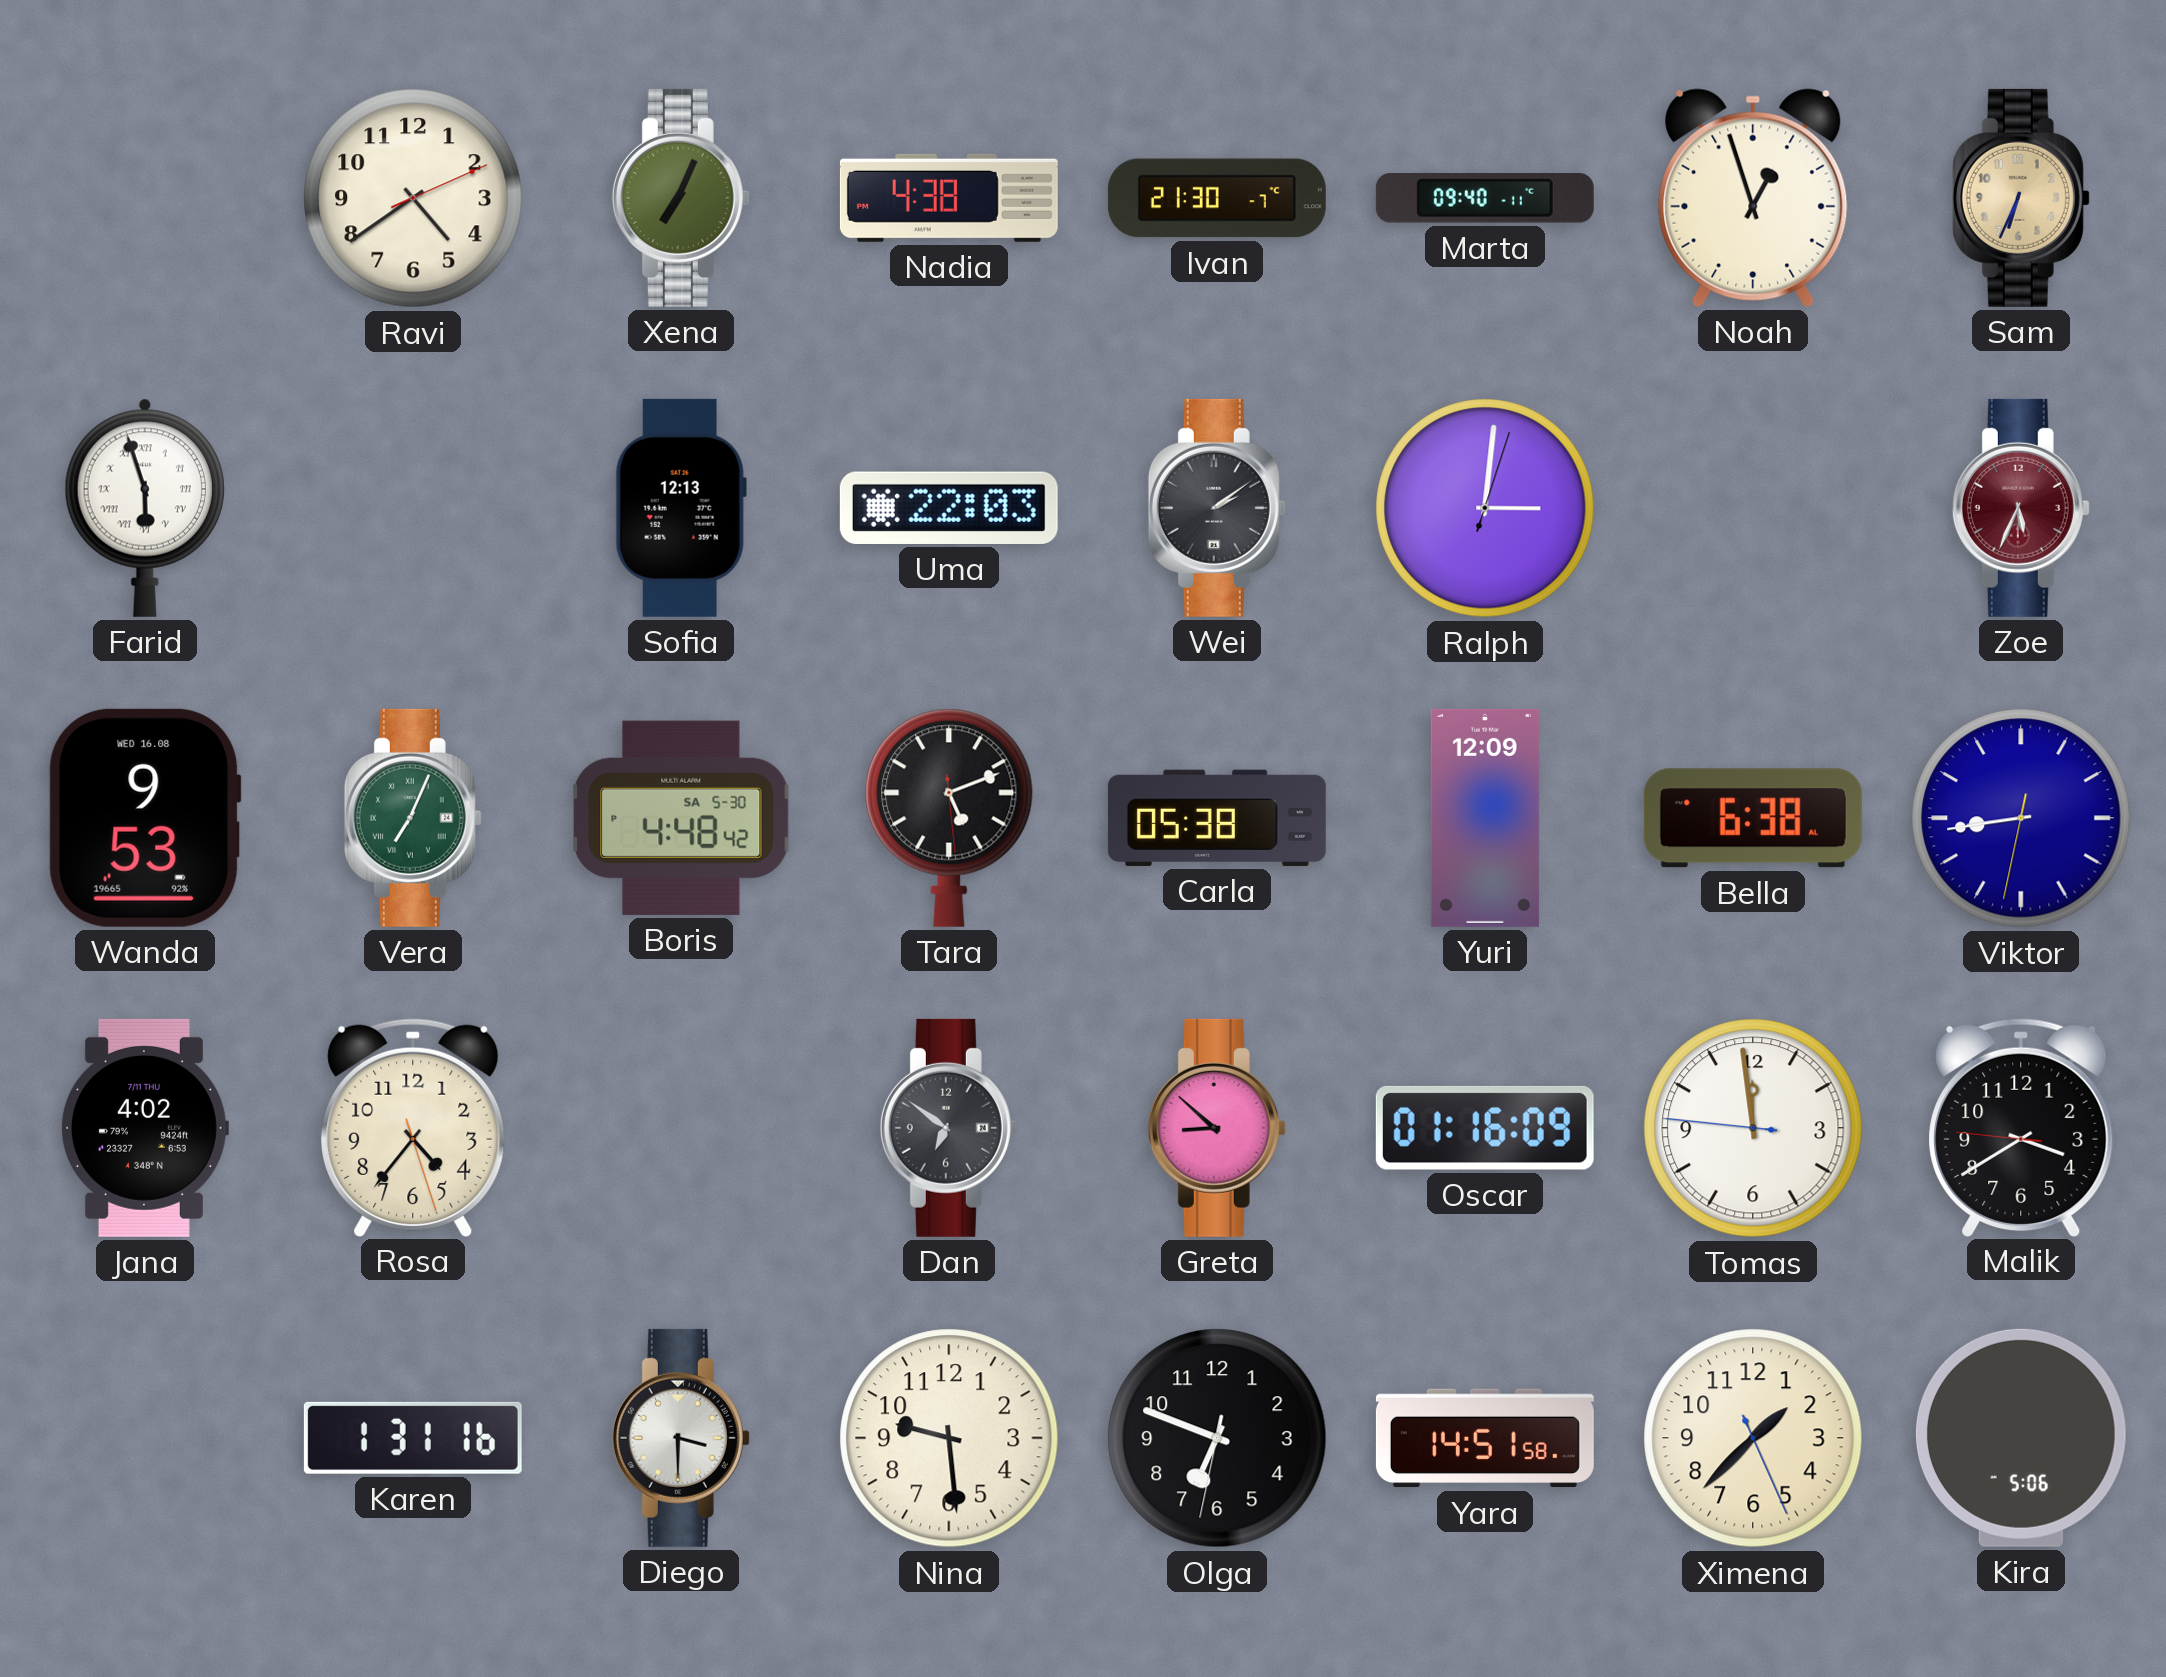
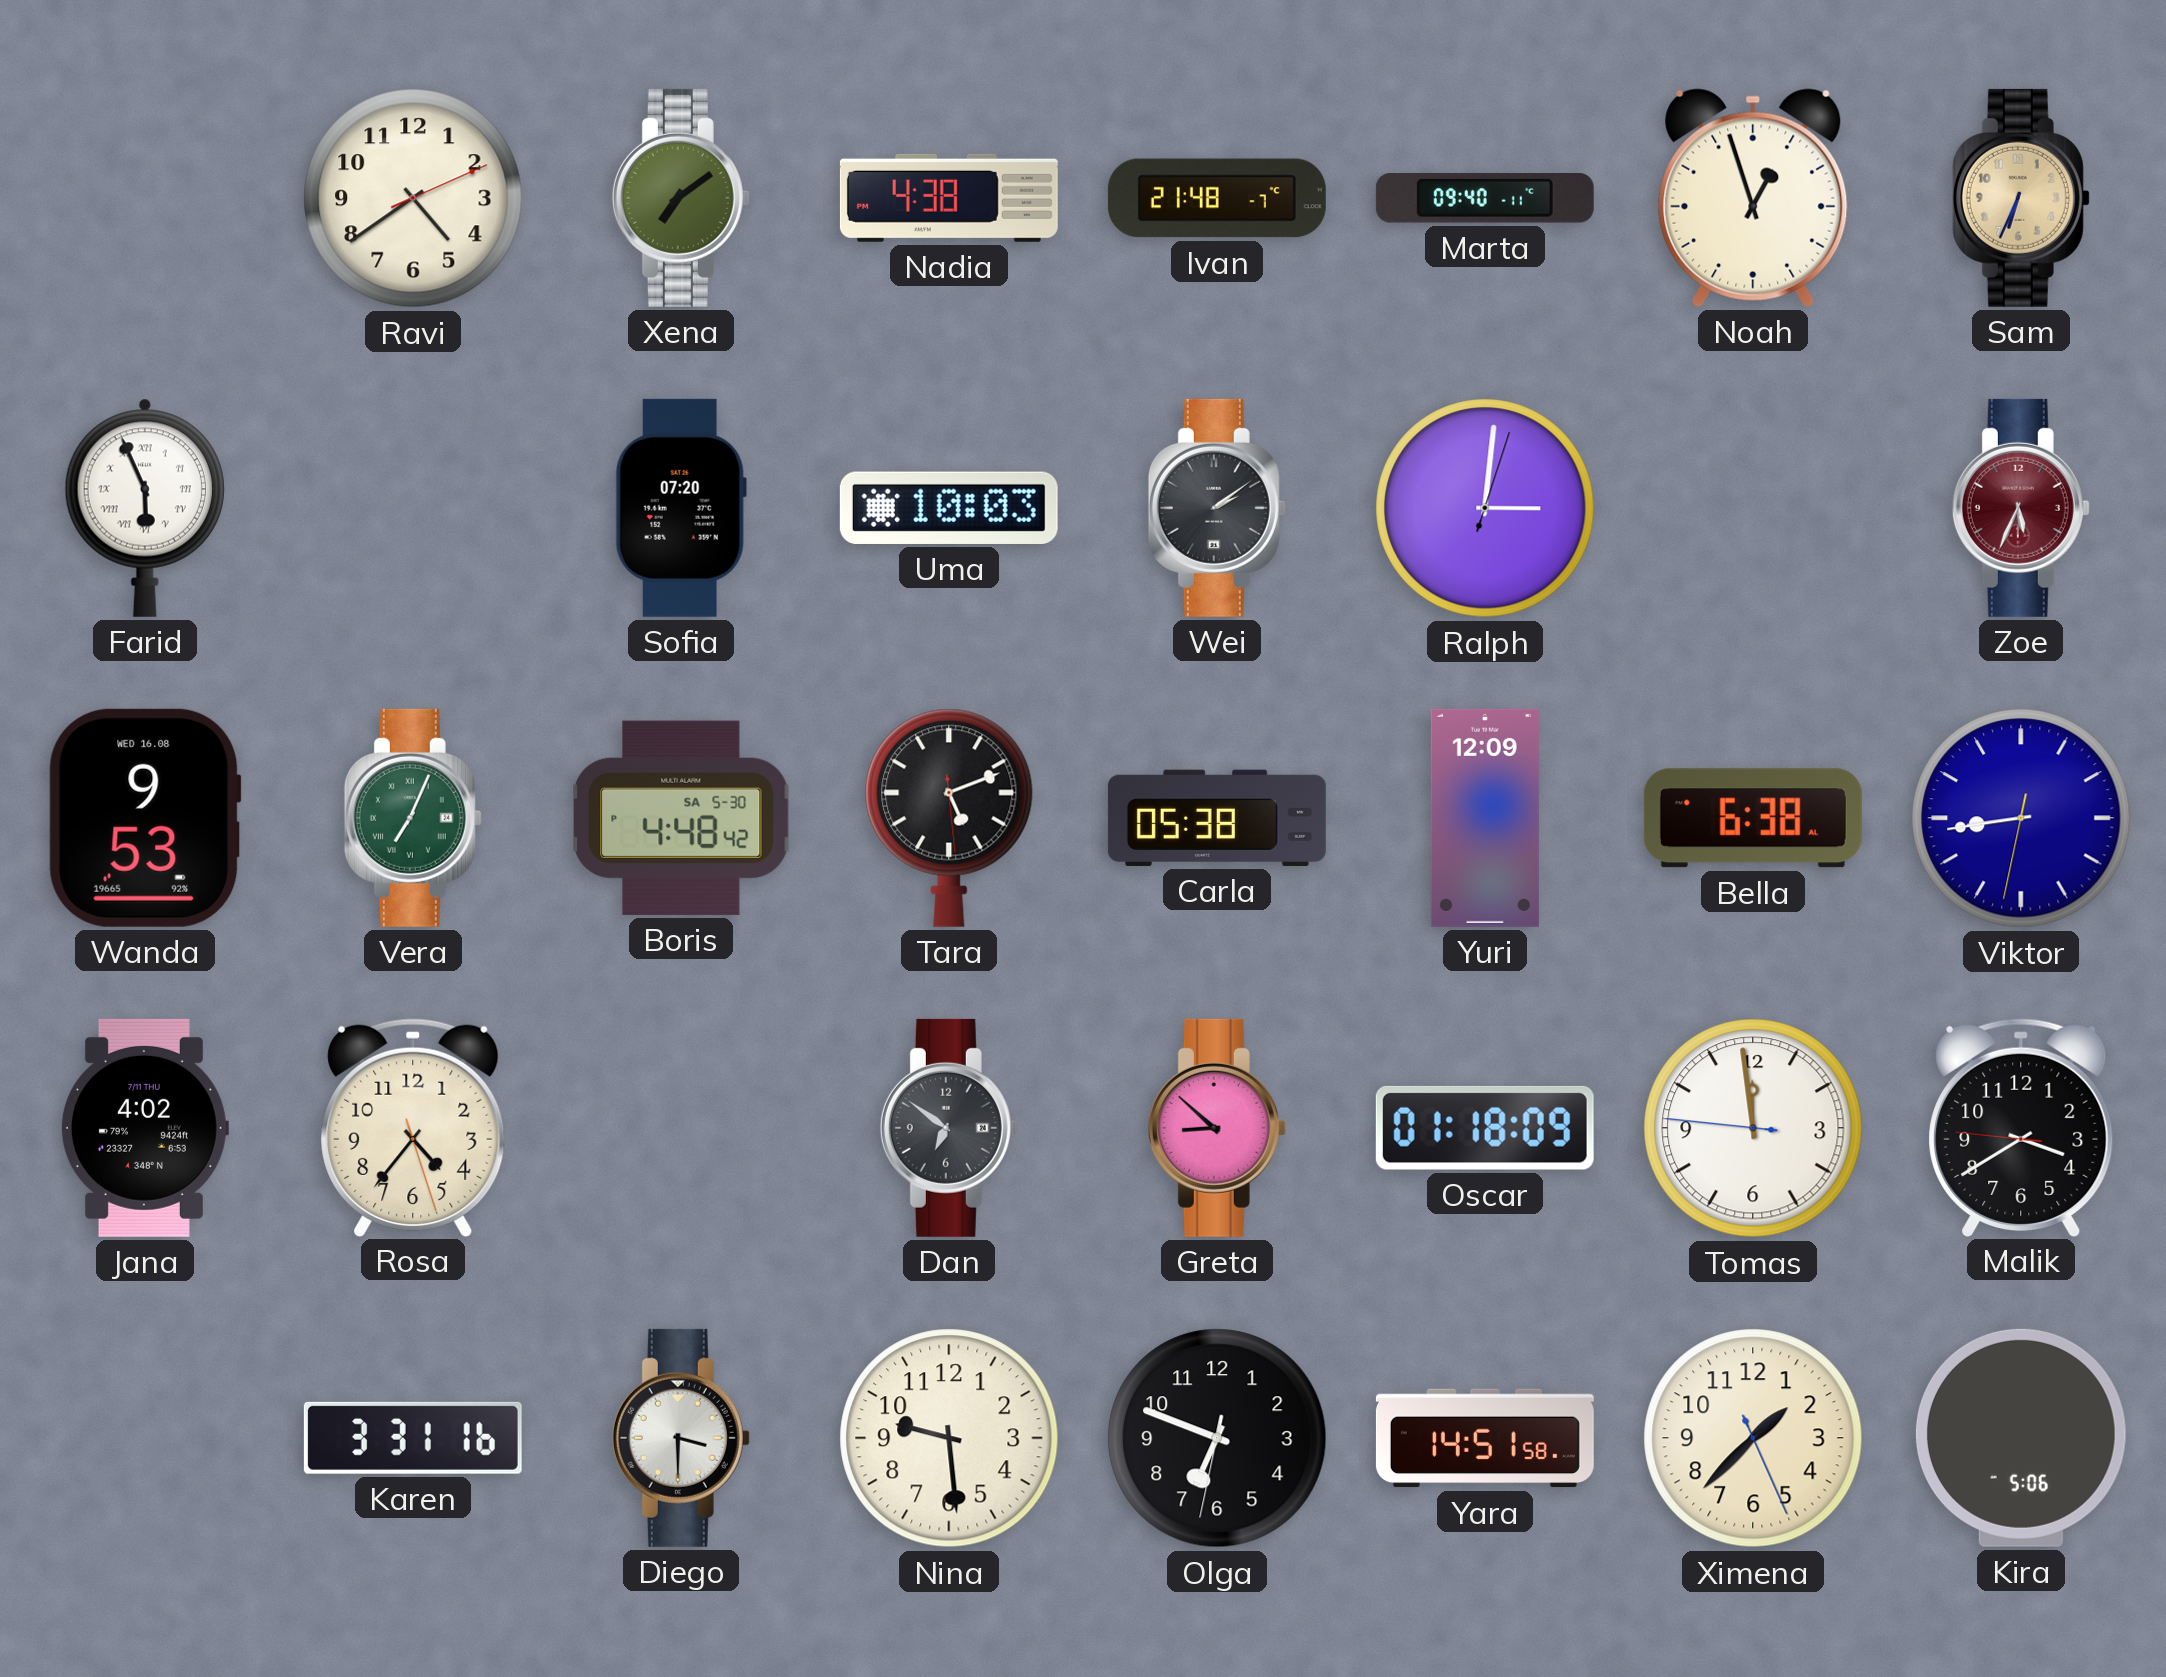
Xena: 7:04 -> 7:09 (681, 198)
Ivan: 21:30 -> 21:48 (1217, 198)
Farid: 5:57 -> 5:56 (145, 508)
Sofia: 12:13 -> 07:20 (681, 508)
Uma: 22:03 -> 10:03 (949, 508)
Oscar: 01:16 -> 01:18 (1485, 1128)
Karen: 1:31 -> 3:31 (413, 1438)
